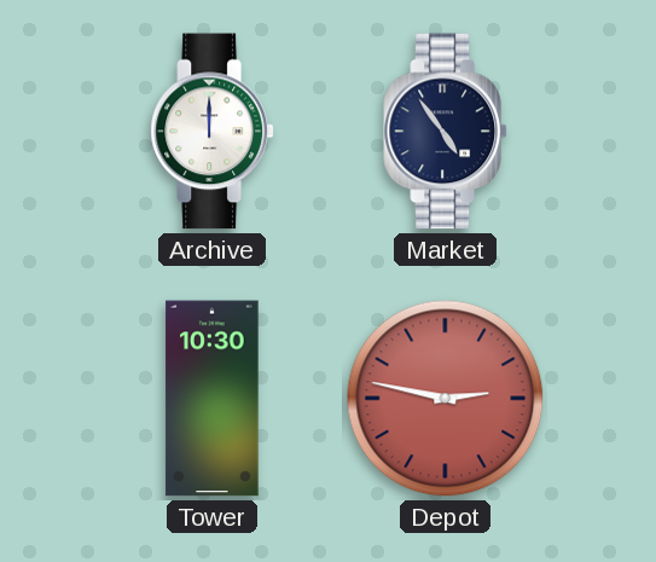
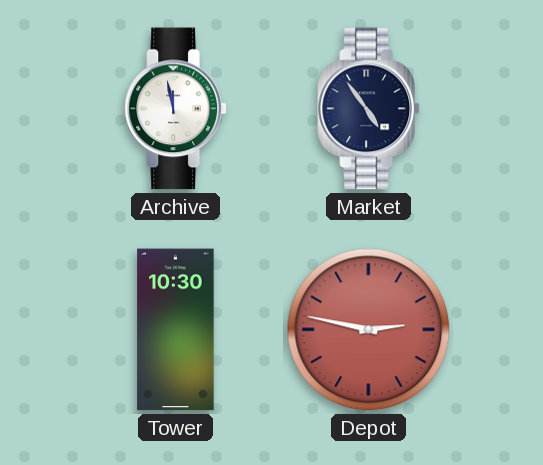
Archive: 12:00 -> 11:58 (175, 109)
